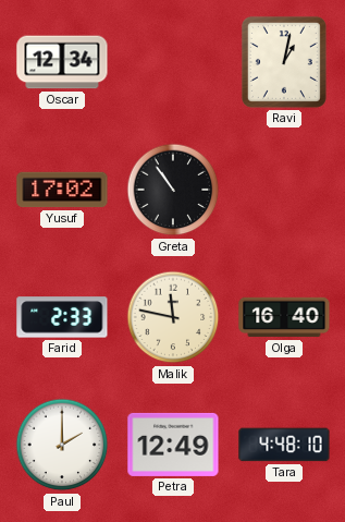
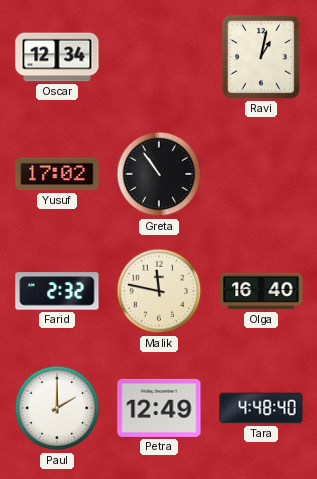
Farid: 2:33 -> 2:32 (57, 291)
Tara: 4:48:10 -> 4:48:40 (261, 408)
